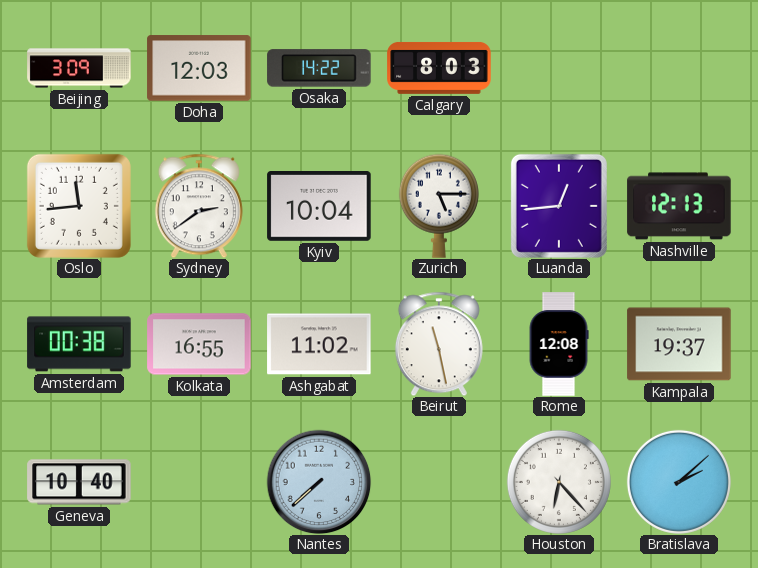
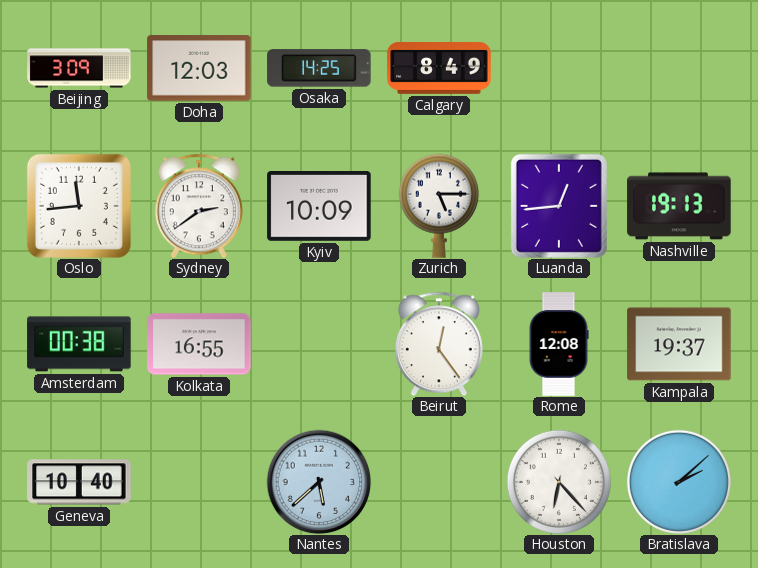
Osaka: 14:22 -> 14:25 (319, 68)
Calgary: 8:03 -> 8:49 (439, 68)
Kyiv: 10:04 -> 10:09 (319, 207)
Nashville: 12:13 -> 19:13 (679, 206)
Ashgabat: 11:02 -> none (319, 344)
Beirut: 11:28 -> 12:24 (439, 344)
Nantes: 7:38 -> 5:38 (319, 482)
